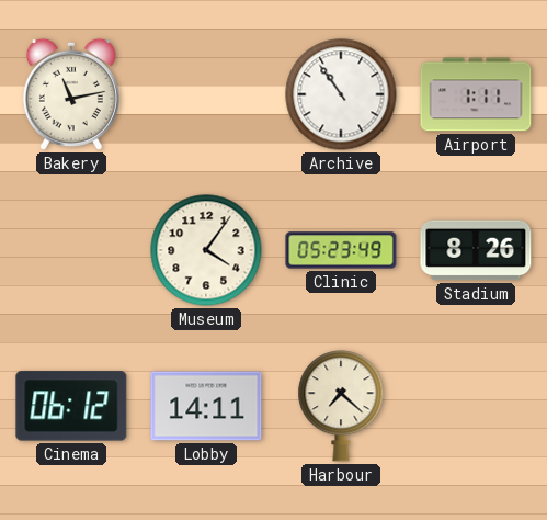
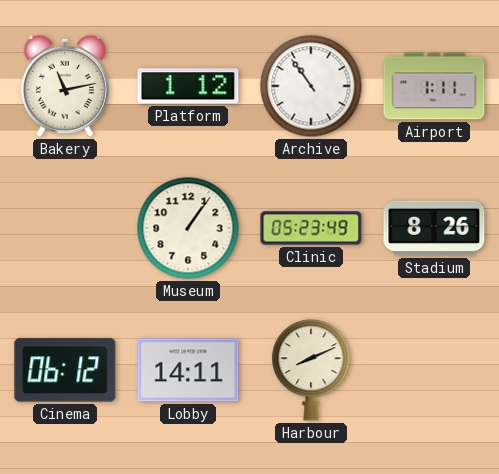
Platform: none -> 1:12 (188, 86)
Museum: 4:06 -> 1:06 (188, 228)
Harbour: 7:22 -> 8:11 (311, 370)
